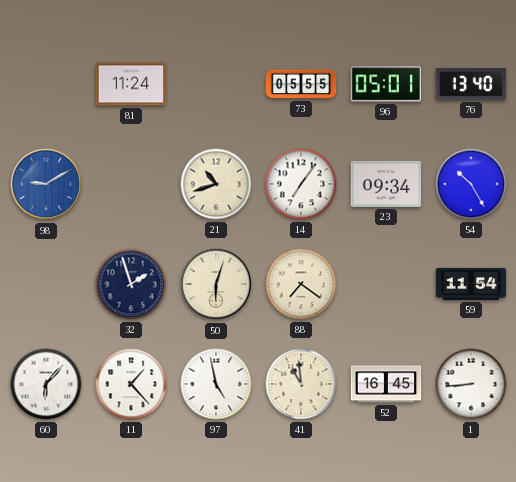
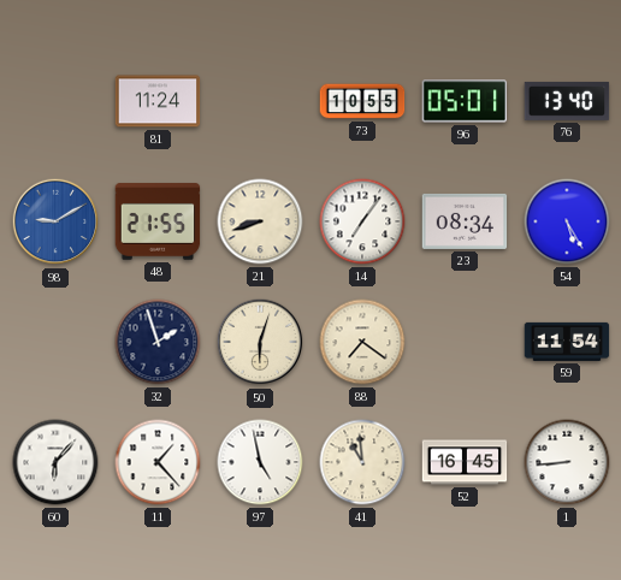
73: 05:55 -> 10:55 (362, 101)
48: none -> 21:55 (158, 221)
21: 10:42 -> 8:42 (260, 221)
23: 09:34 -> 08:34 (465, 221)
54: 10:25 -> 5:25 (567, 221)
